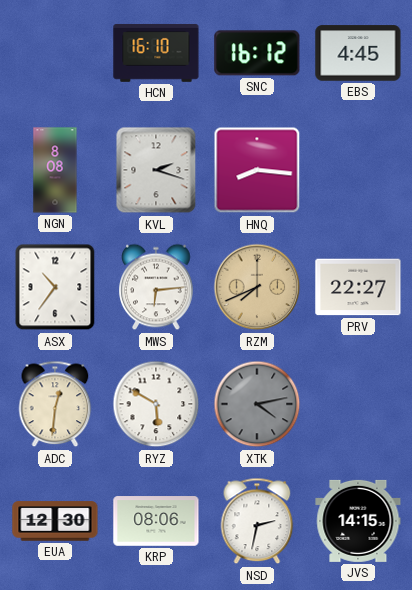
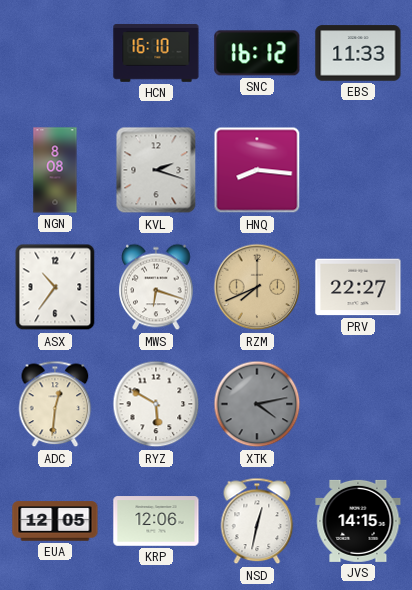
EBS: 4:45 -> 11:33 (358, 53)
MWS: 6:14 -> 6:18 (156, 287)
EUA: 12:30 -> 12:05 (55, 521)
KRP: 08:06 -> 12:06 (156, 521)
NSD: 2:32 -> 12:32 (257, 521)
